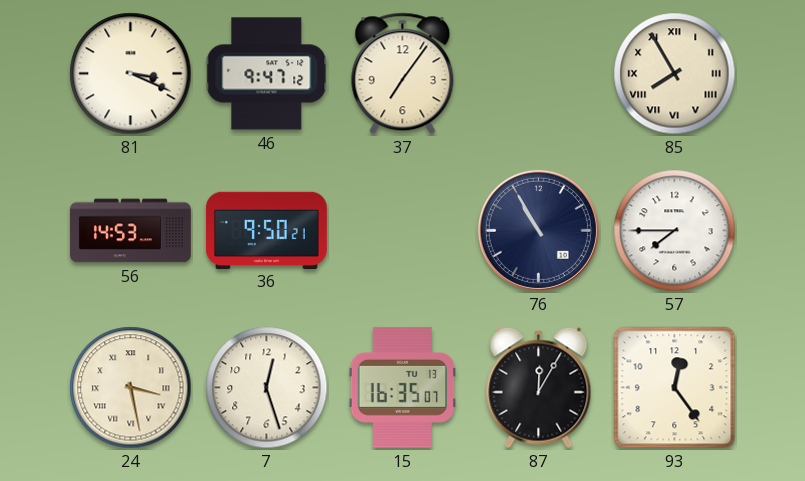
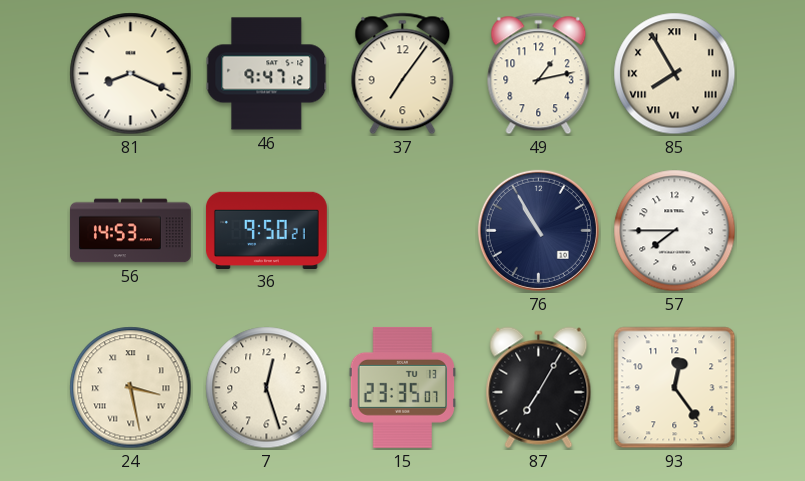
81: 3:19 -> 8:19 (131, 74)
49: none -> 1:13 (539, 74)
15: 16:35 -> 23:35 (402, 387)
87: 12:05 -> 7:05 (539, 388)
